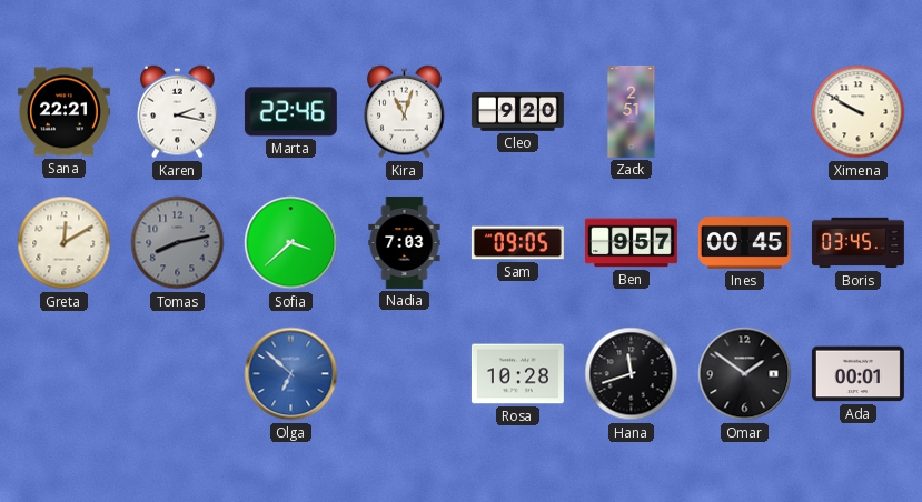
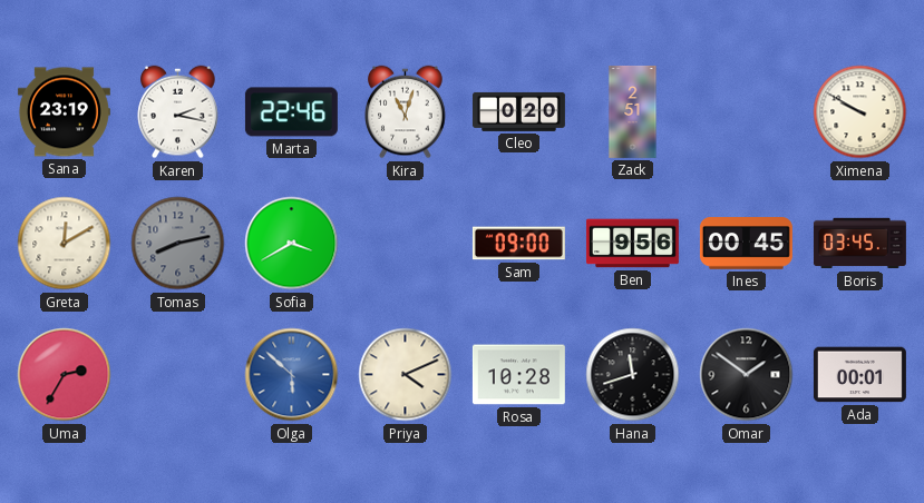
Sana: 22:21 -> 23:19 (64, 112)
Cleo: 9:20 -> 0:20 (518, 111)
Sofia: 3:38 -> 3:40 (292, 244)
Nadia: 7:03 -> none (405, 242)
Sam: 09:05 -> 09:00 (518, 244)
Ben: 9:57 -> 9:56 (632, 244)
Uma: none -> 2:35 (65, 375)
Olga: 6:52 -> 5:52 (292, 375)
Priya: none -> 4:11 (406, 375)
